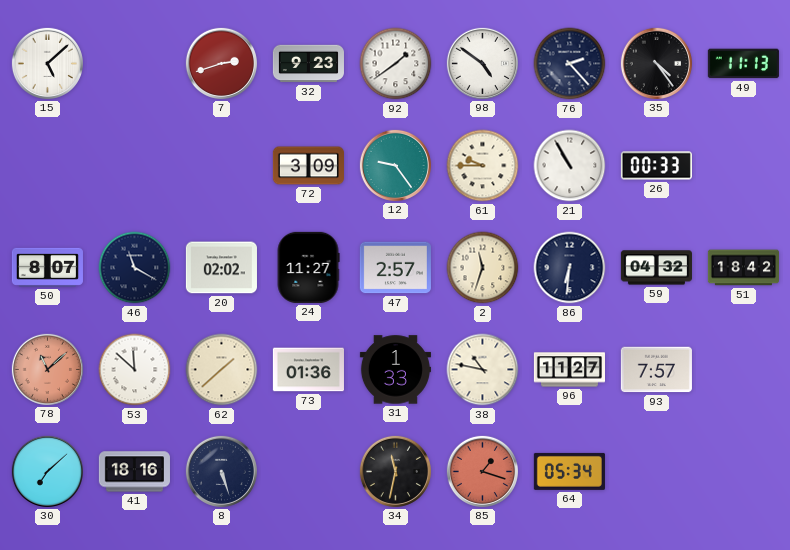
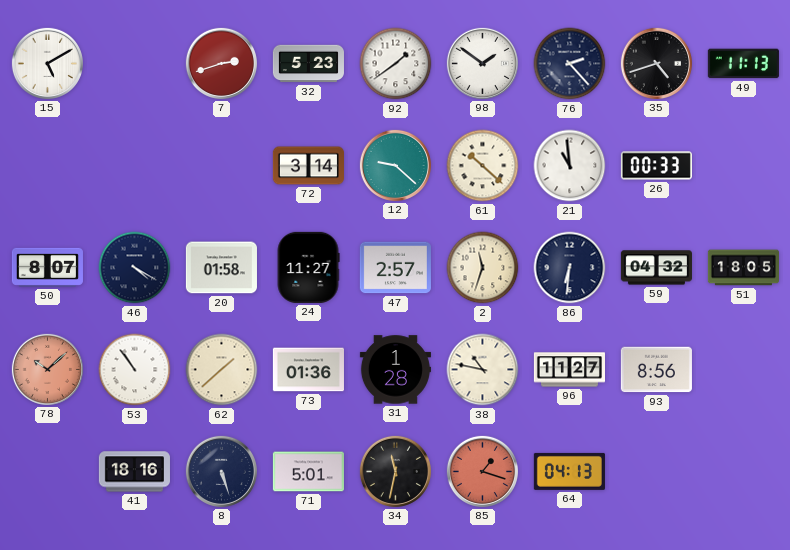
15: 5:08 -> 5:10 (47, 63)
32: 9:23 -> 5:23 (308, 64)
98: 4:51 -> 1:51 (482, 63)
35: 4:24 -> 4:42 (656, 63)
72: 3:09 -> 3:14 (308, 166)
12: 9:24 -> 9:22 (395, 165)
61: 9:45 -> 10:22 (483, 166)
21: 10:55 -> 10:59 (570, 166)
46: 11:20 -> 4:20 (135, 268)
20: 02:02 -> 01:58 (221, 268)
51: 18:42 -> 18:05 (743, 268)
78: 11:08 -> 10:08 (47, 369)
53: 11:52 -> 10:54 (135, 370)
31: 1:33 -> 1:28 (395, 370)
93: 7:57 -> 8:56 (656, 370)
30: 7:08 -> none (47, 471)
71: none -> 5:01 (308, 472)
64: 05:34 -> 04:13 (569, 471)
